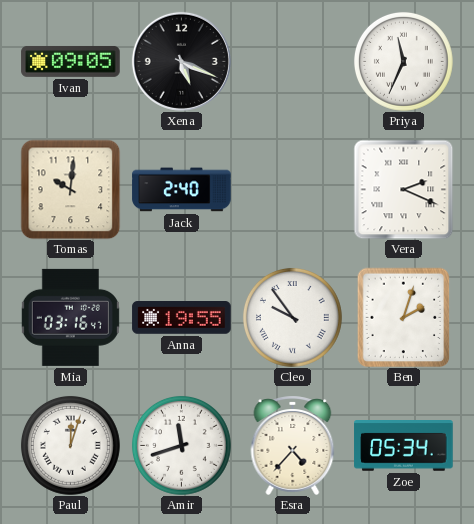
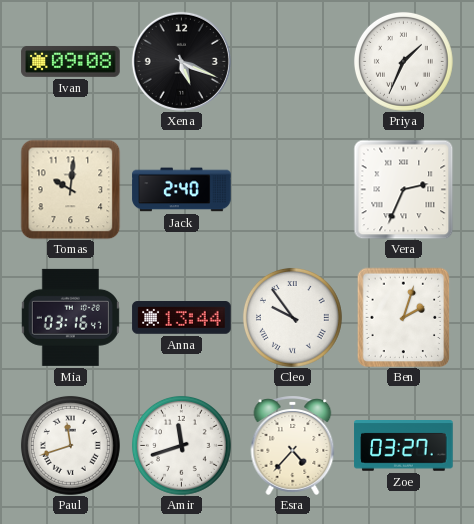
Ivan: 09:05 -> 09:08 (71, 61)
Priya: 11:34 -> 1:34 (403, 61)
Vera: 2:19 -> 2:34 (403, 189)
Anna: 19:55 -> 13:44 (182, 318)
Paul: 12:03 -> 11:42 (70, 445)
Zoe: 05:34 -> 03:27 (404, 446)
